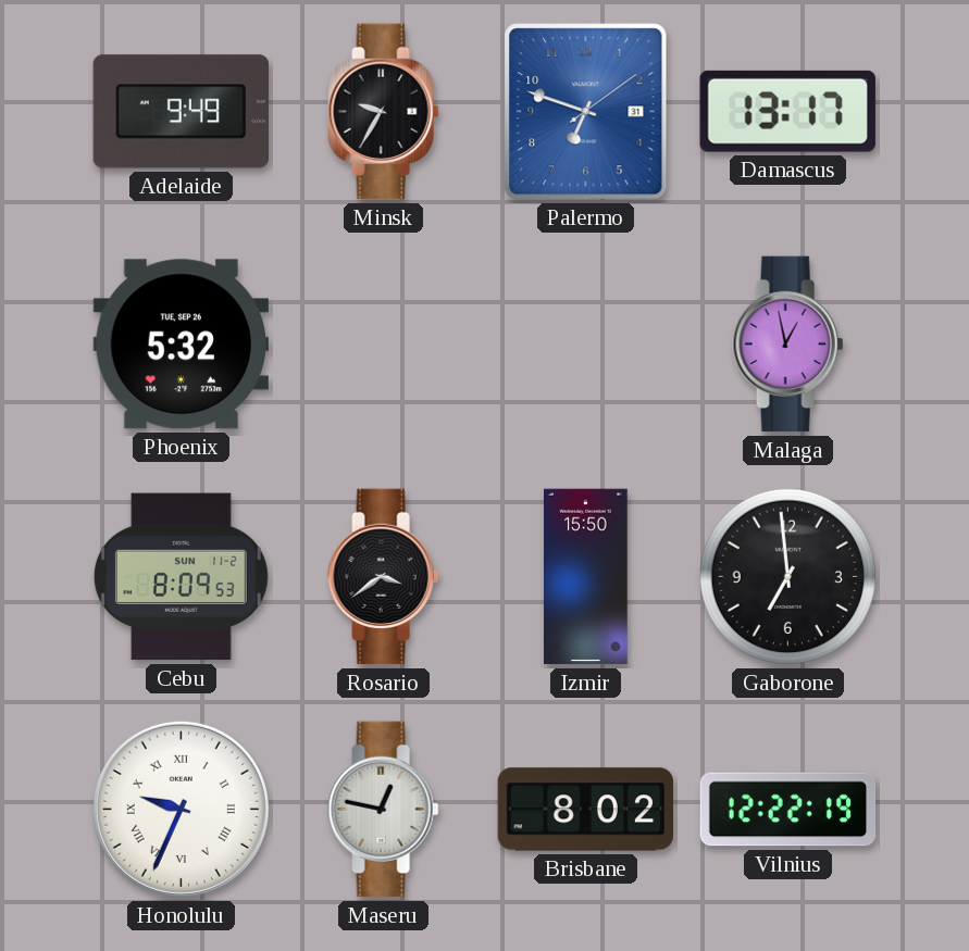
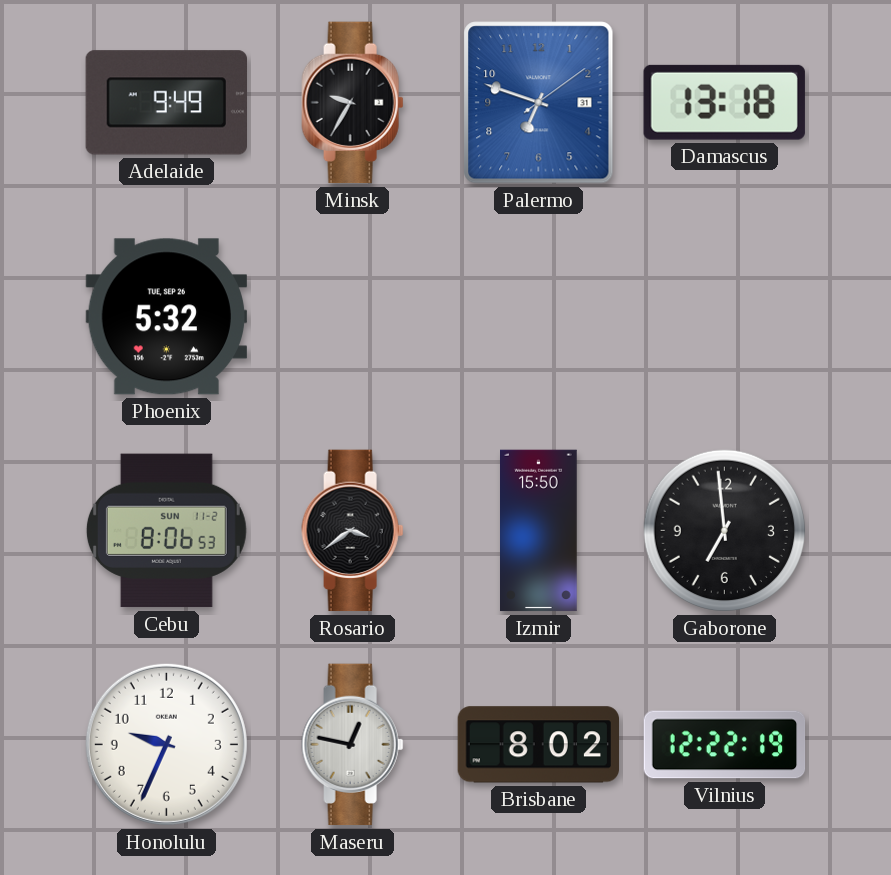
Damascus: 13:17 -> 13:18 (724, 102)
Malaga: 12:58 -> none (788, 345)
Cebu: 8:09 -> 8:06 (166, 531)
Honolulu numerals: Roman -> Arabic (166, 744)
